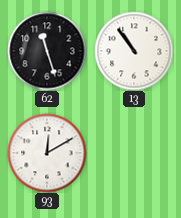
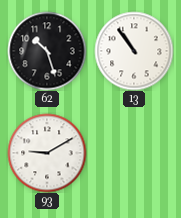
62: 11:27 -> 10:27 (47, 51)
93: 12:10 -> 9:10 (47, 153)
